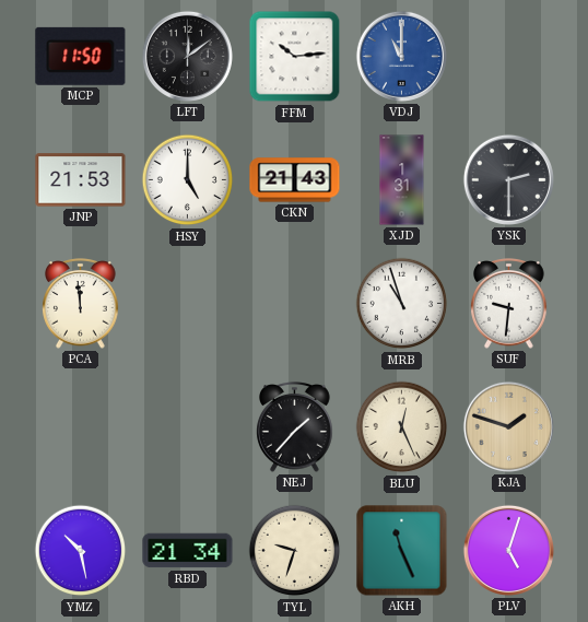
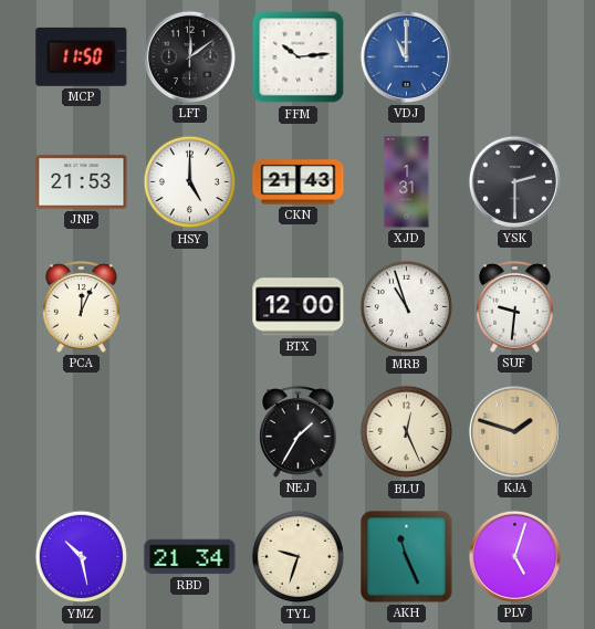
PCA: 11:59 -> 12:04 (82, 307)
BTX: none -> 12:00 (299, 307)
NEJ: 1:37 -> 1:35 (299, 432)
